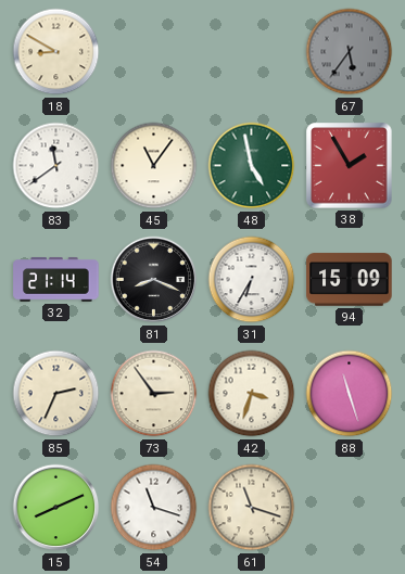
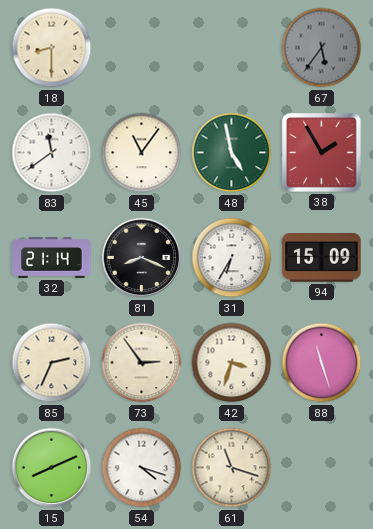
18: 8:50 -> 8:30 (52, 48)
54: 11:18 -> 4:18 (142, 468)
